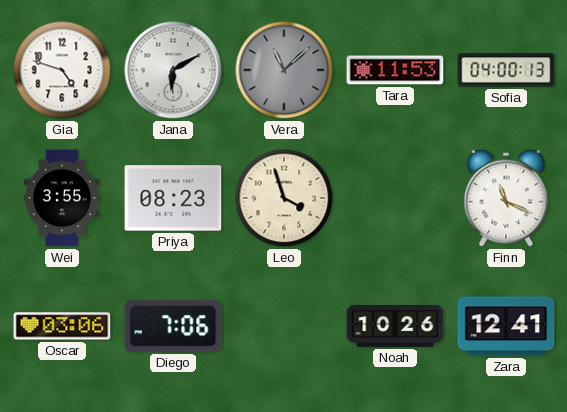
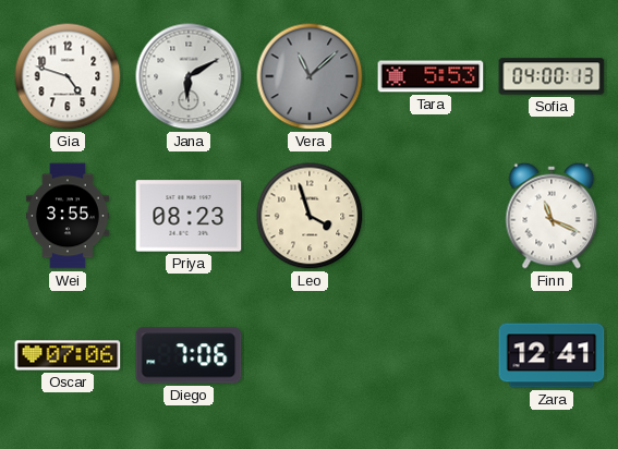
Tara: 11:53 -> 5:53 (431, 76)
Oscar: 03:06 -> 07:06 (68, 355)
Noah: 10:26 -> none (395, 326)
